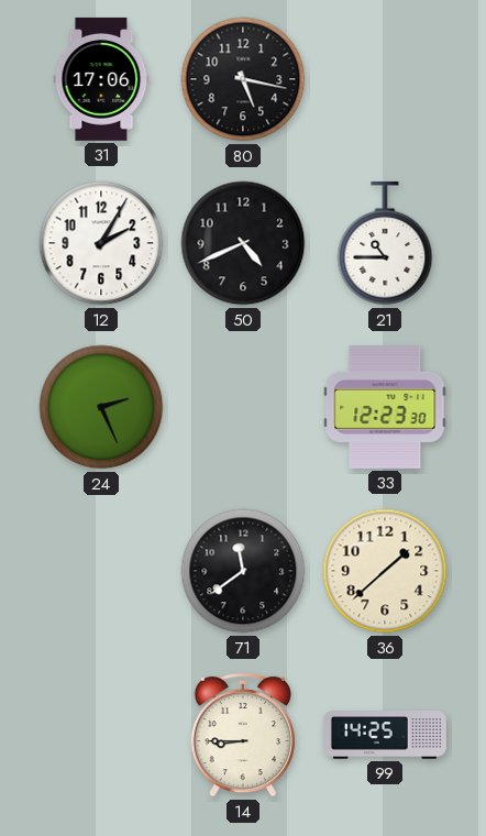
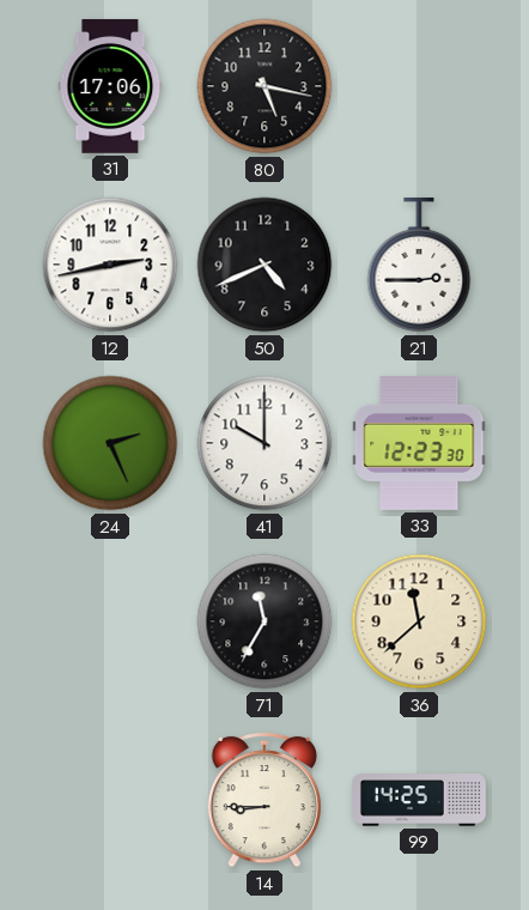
12: 2:05 -> 2:43 (110, 265)
21: 10:45 -> 2:45 (419, 266)
41: none -> 10:00 (264, 443)
71: 11:39 -> 11:35 (264, 621)
36: 1:38 -> 11:38 (419, 621)
